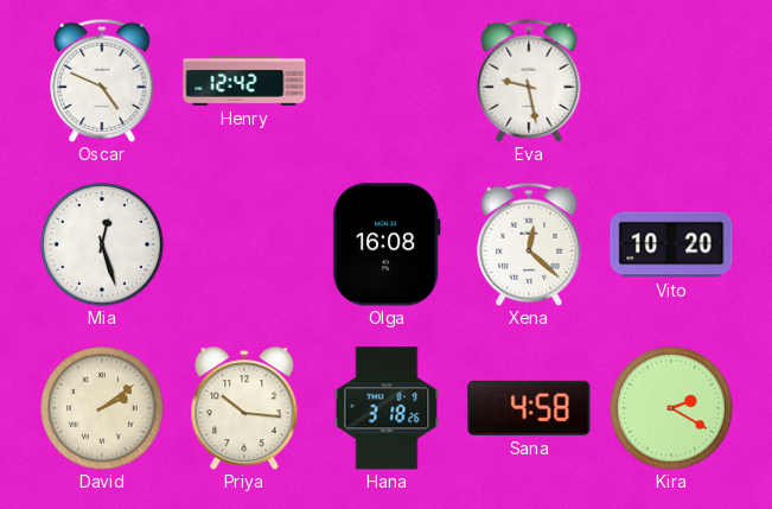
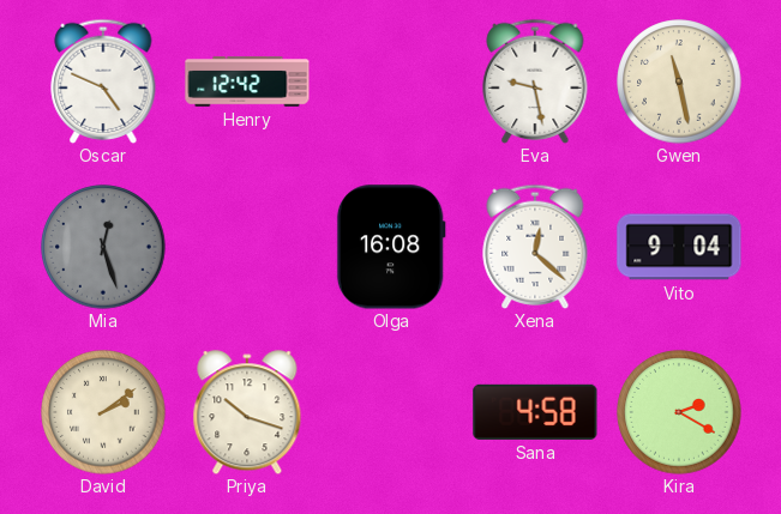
Gwen: none -> 11:28 (679, 81)
Mia dial: white -> grey (103, 247)
Vito: 10:20 -> 9:04 (679, 247)
Priya: 10:16 -> 10:18 (247, 412)
Hana: 3:18 -> none (387, 408)
